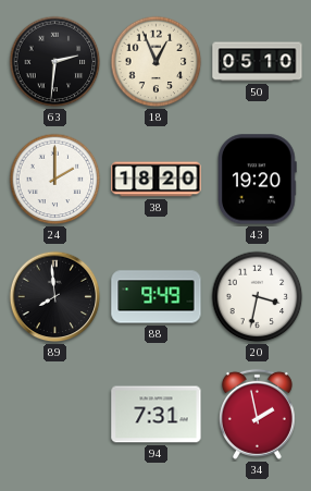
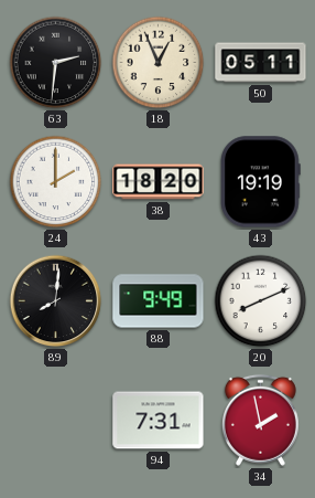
50: 05:10 -> 05:11 (261, 63)
43: 19:20 -> 19:19 (261, 182)
89: 7:59 -> 8:01 (56, 301)
20: 3:32 -> 8:11 (261, 301)
